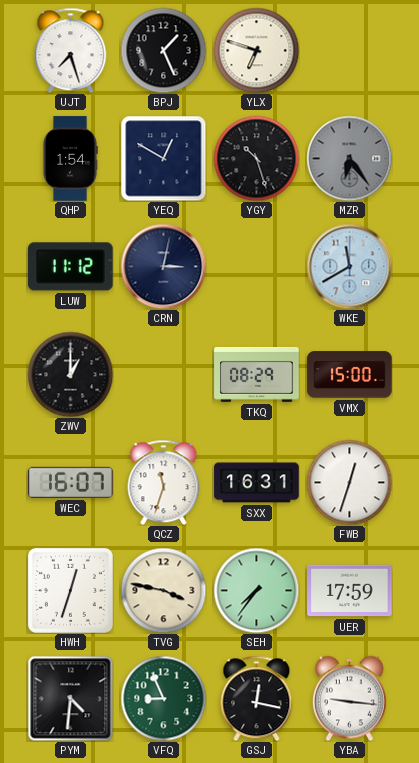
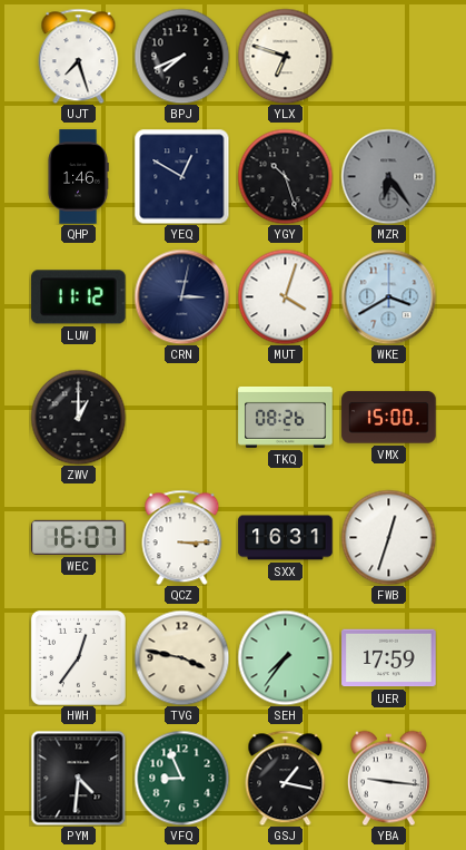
BPJ: 1:26 -> 7:41 (181, 56)
QHP: 1:54 -> 1:46 (78, 177)
MUT: none -> 4:03 (285, 296)
WKE: 11:40 -> 3:40 (388, 296)
TKQ: 08:29 -> 08:26 (286, 417)
QCZ: 11:33 -> 3:15 (182, 537)
HWH: 12:33 -> 12:36 (78, 657)
GSJ: 12:17 -> 1:17 (286, 778)
